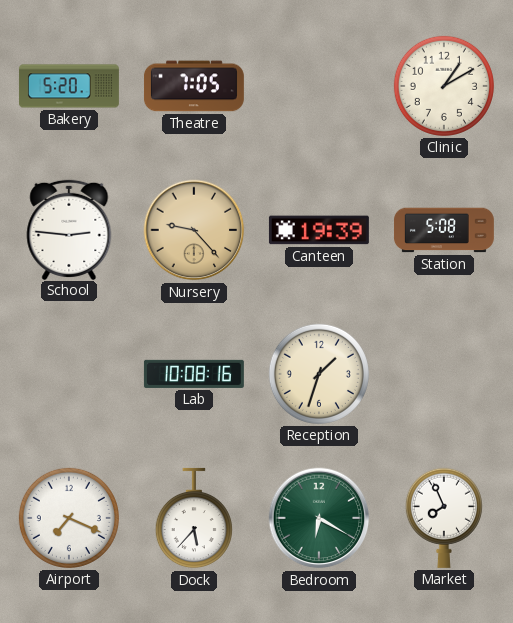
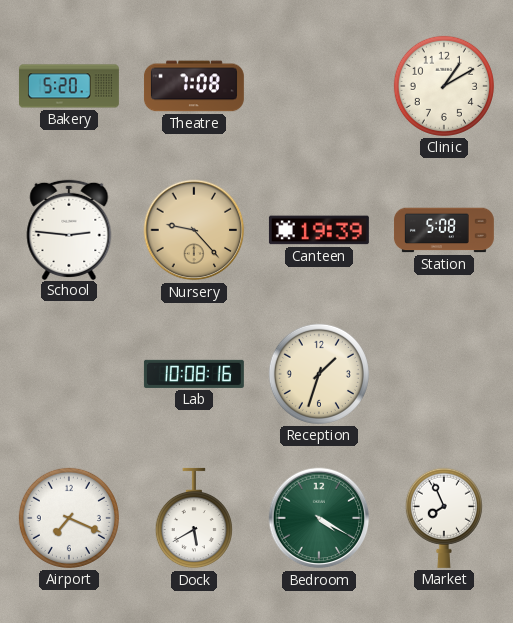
Theatre: 7:05 -> 7:08 (194, 86)
Dock: 5:37 -> 5:40 (194, 518)
Bedroom: 6:20 -> 4:20 (319, 518)
